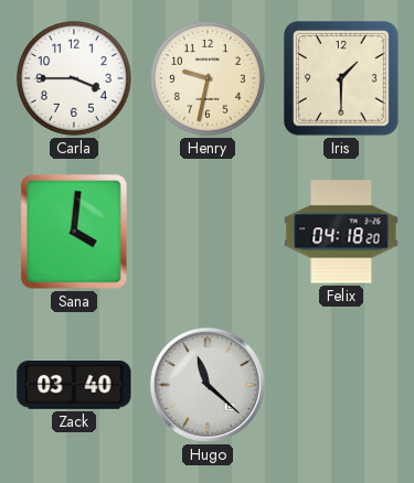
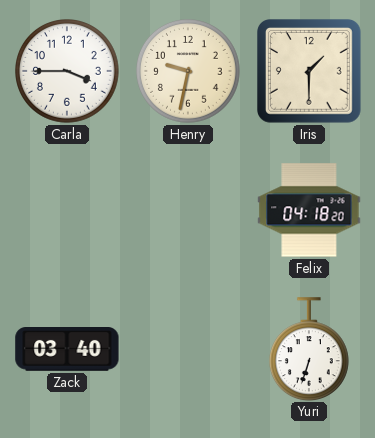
Sana: 4:01 -> none (74, 233)
Hugo: 11:22 -> none (208, 385)
Yuri: none -> 6:33 (309, 349)
